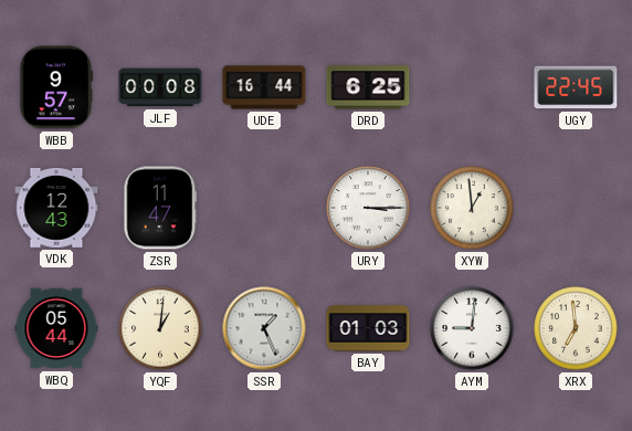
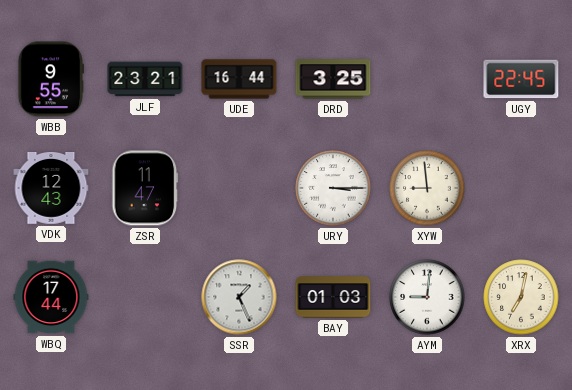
WBB: 9:57 -> 9:55 (50, 79)
JLF: 00:08 -> 23:21 (145, 79)
DRD: 6:25 -> 3:25 (333, 79)
XYW: 12:59 -> 8:59 (427, 188)
WBQ: 05:44 -> 17:44 (51, 297)
YQF: 1:01 -> none (160, 328)
XRX: 6:59 -> 7:02 (521, 297)
